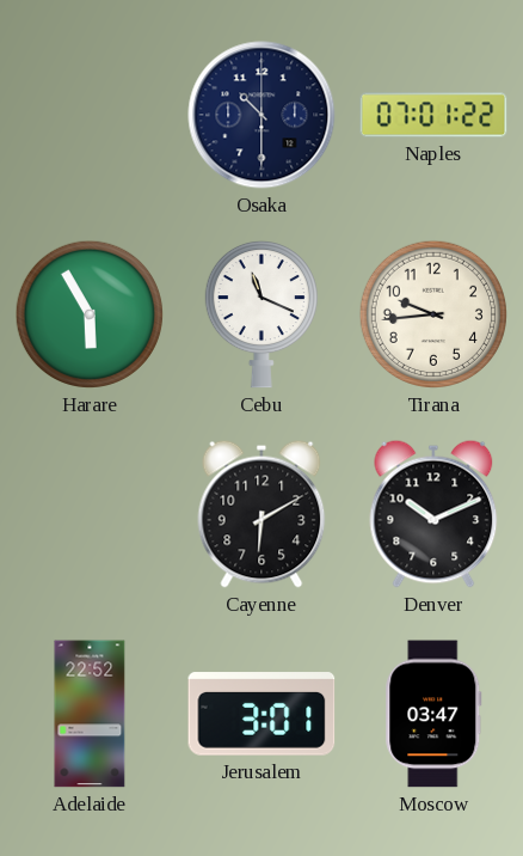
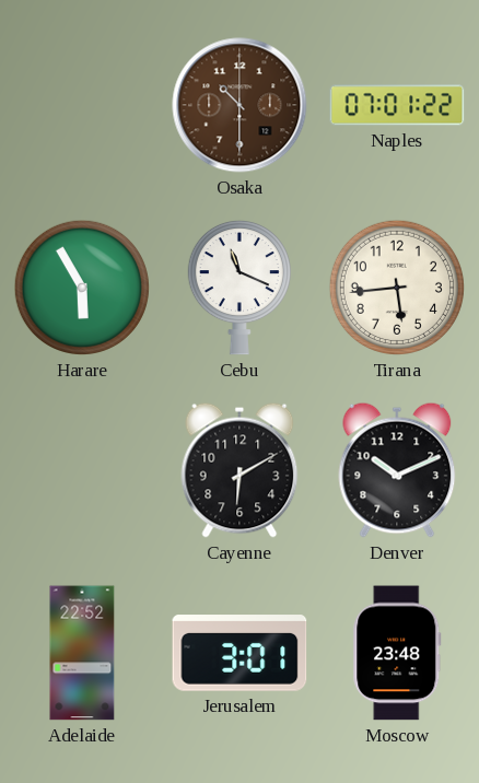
Osaka dial: navy -> brown (240, 105)
Tirana: 9:44 -> 5:44 (397, 288)
Moscow: 03:47 -> 23:48 (397, 653)
